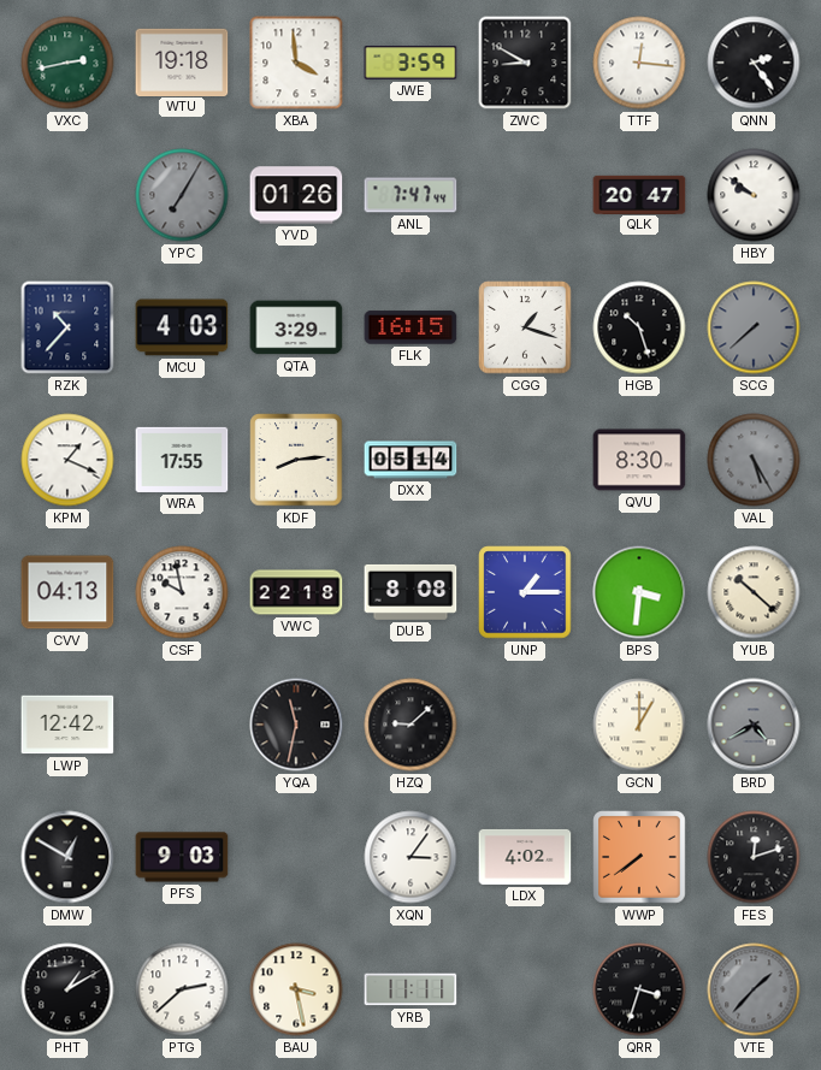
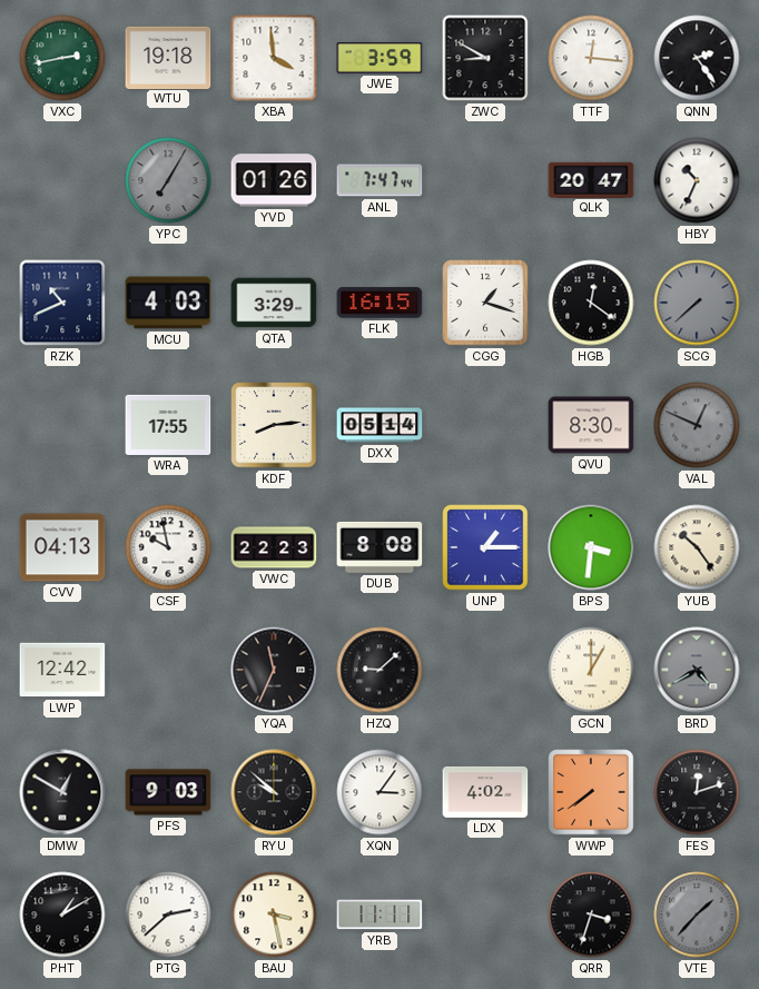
HBY: 9:51 -> 10:34 (697, 180)
RZK: 10:37 -> 10:41 (62, 303)
HGB: 10:27 -> 12:21 (591, 303)
KPM: 1:19 -> none (67, 460)
VAL: 5:25 -> 12:49 (697, 425)
VWC: 22:18 -> 22:23 (274, 547)
YUB: 10:22 -> 10:24 (697, 547)
YQA: 11:32 -> 11:34 (274, 670)
RYU: none -> 9:52 (274, 792)
